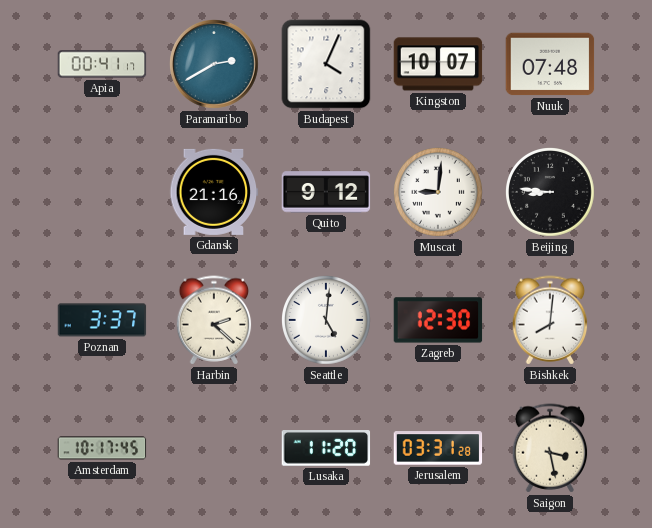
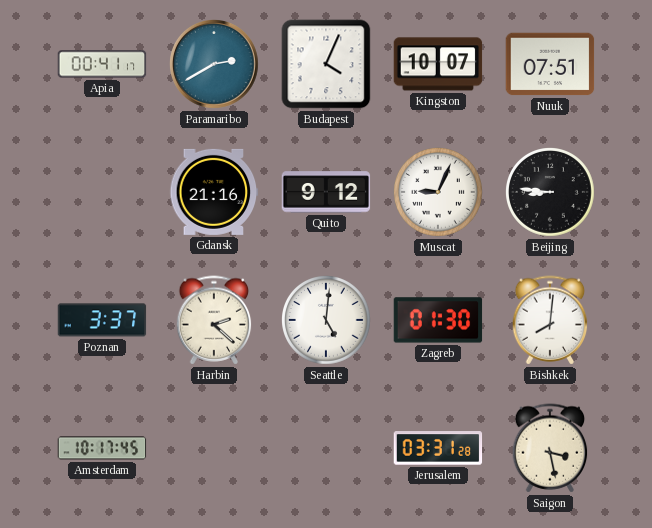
Nuuk: 07:48 -> 07:51 (550, 64)
Muscat: 9:01 -> 9:04 (439, 193)
Zagreb: 12:30 -> 01:30 (438, 320)
Lusaka: 11:20 -> none (326, 449)
